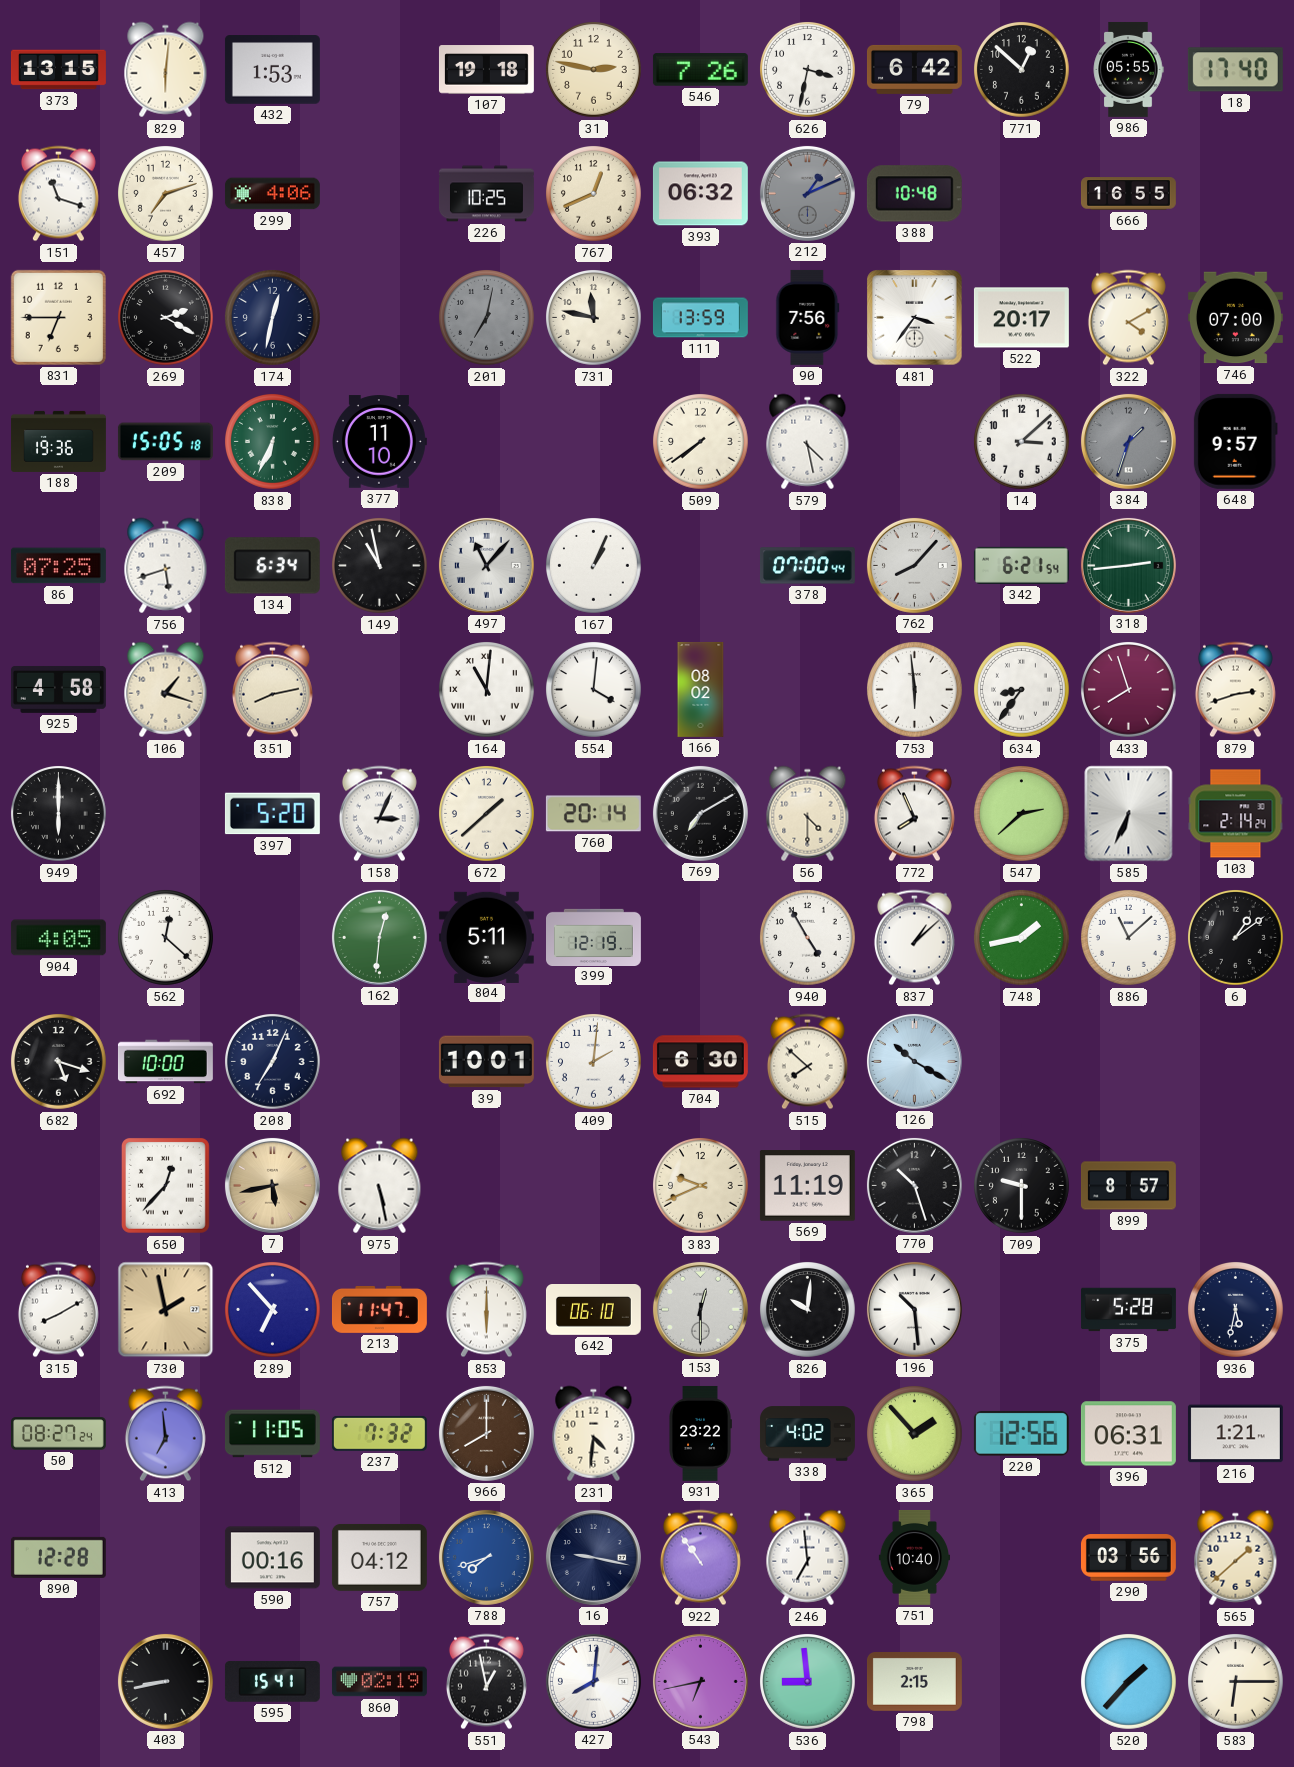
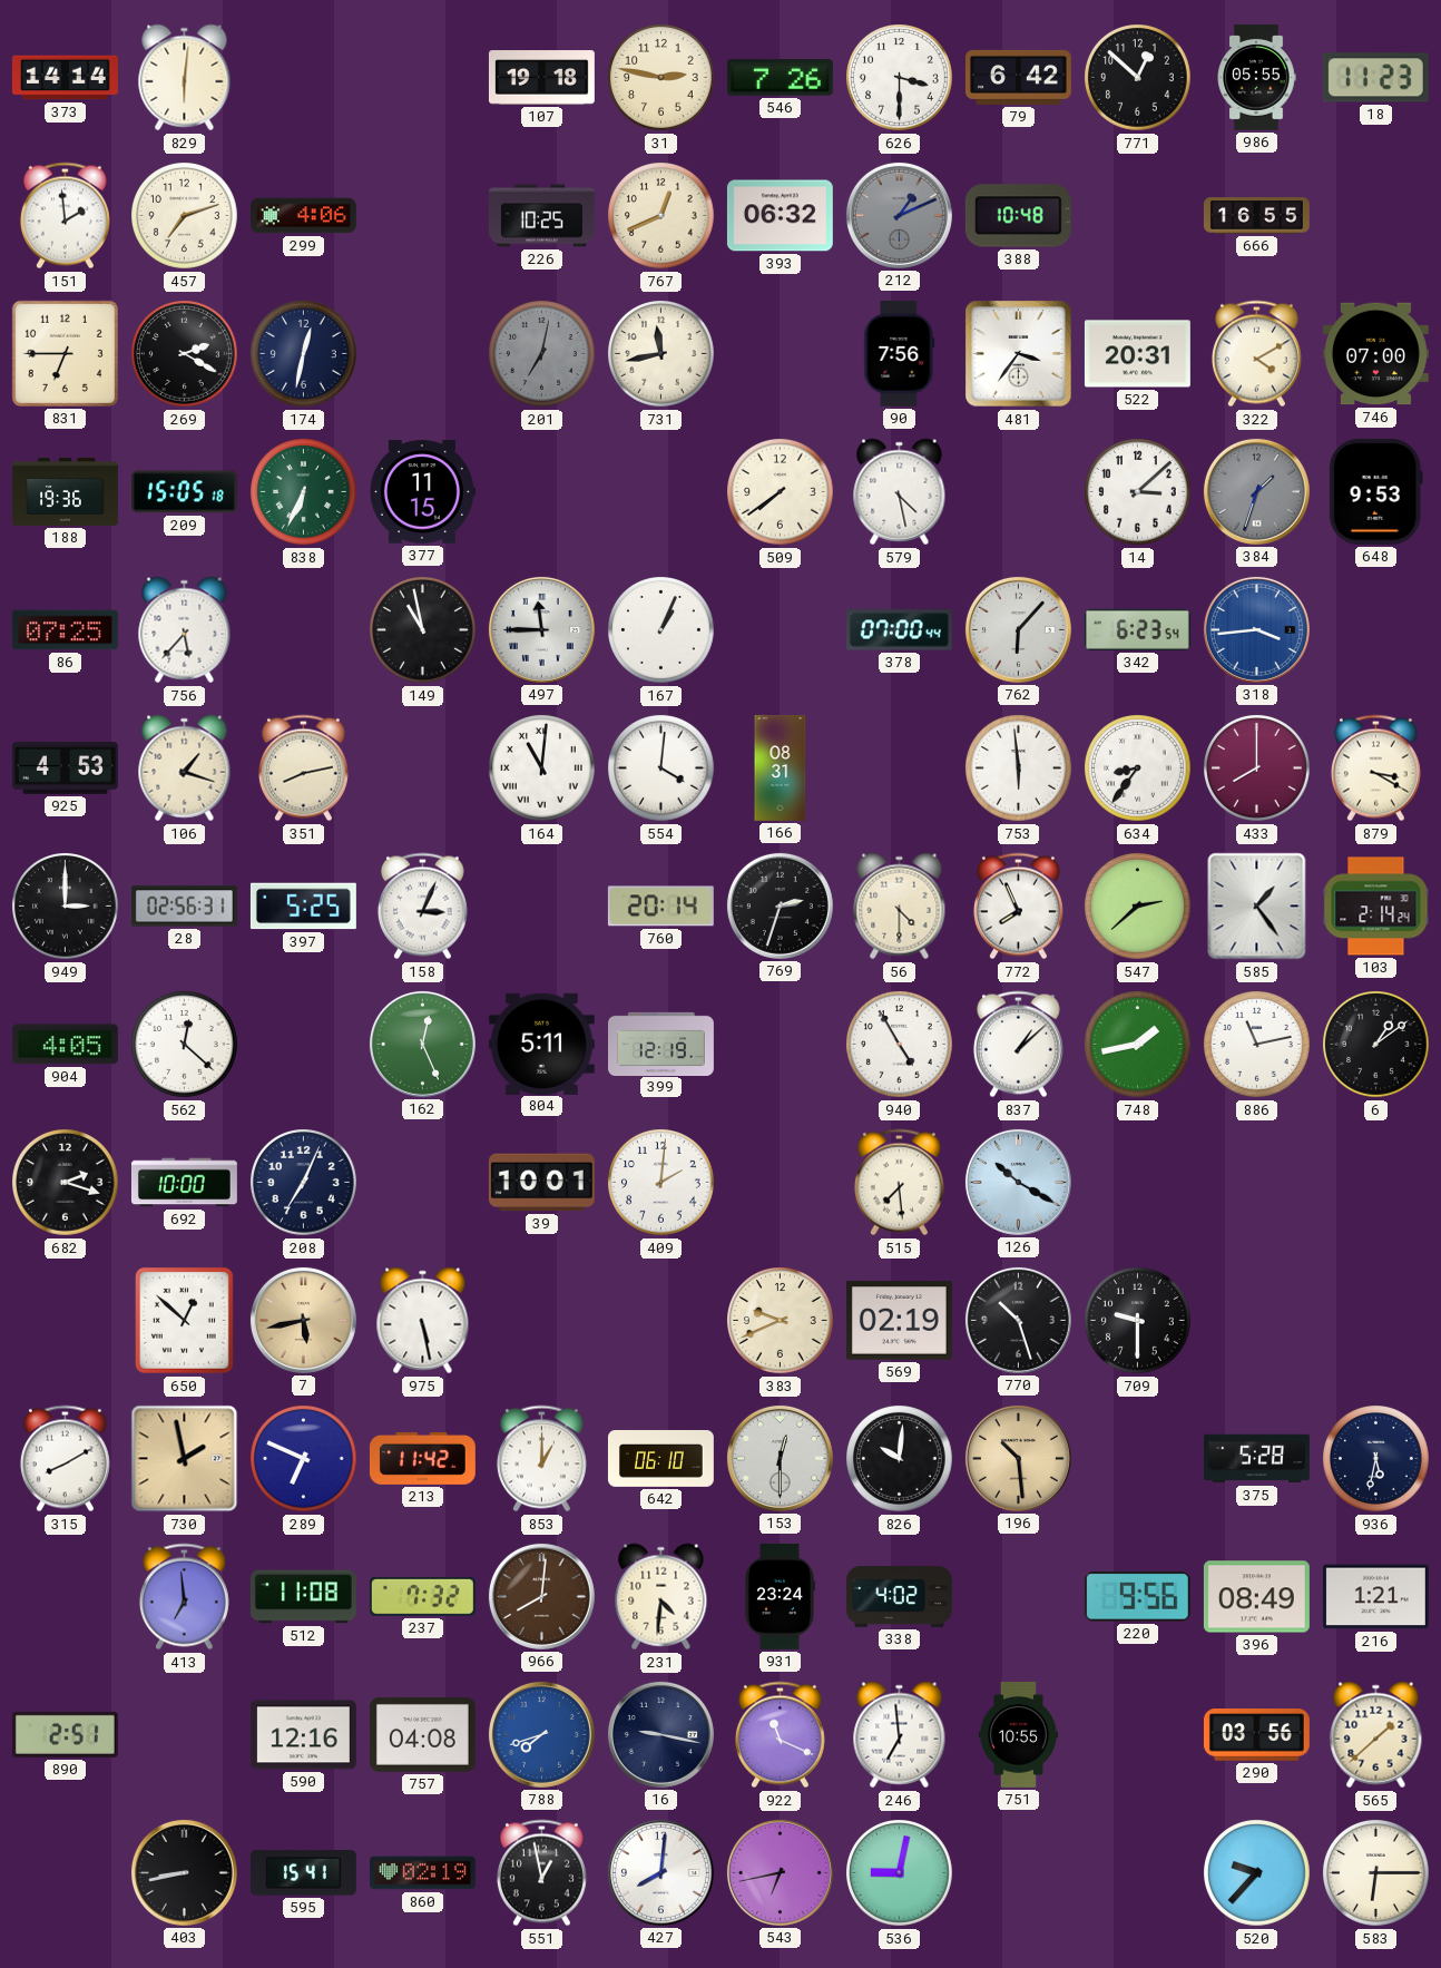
373: 13:15 -> 14:14 (65, 78)
432: 1:53 -> none (272, 70)
626: 3:32 -> 3:30 (900, 78)
18: 17:40 -> 11:23 (1375, 78)
151: 11:18 -> 1:59 (65, 216)
731: 11:47 -> 11:43 (661, 354)
111: 13:59 -> none (700, 318)
522: 20:17 -> 20:31 (1137, 354)
377: 11:10 -> 11:15 (422, 492)
648: 9:57 -> 9:53 (1375, 491)
756: 5:42 -> 5:37 (185, 630)
134: 6:34 -> none (272, 566)
497: 11:07 -> 11:45 (541, 629)
762: 8:07 -> 6:07 (1018, 629)
342: 6:21 -> 6:23 (1137, 629)
318: 2:44 -> 3:44 (1256, 629)
318 dial: green -> blue (1256, 629)
925: 4:58 -> 4:53 (65, 767)
166: 08:02 -> 08:31 (781, 767)
433: 7:57 -> 8:00 (1257, 768)
879: 2:42 -> 3:20 (1375, 768)
949: 6:00 -> 3:00 (66, 907)
28: none -> 02:56 (184, 907)
397: 5:20 -> 5:25 (303, 907)
672: 1:38 -> none (487, 814)
769: 7:10 -> 2:33 (780, 905)
585: 6:34 -> 1:24 (1257, 907)
162: 12:31 -> 12:26 (422, 1044)
886: 11:08 -> 11:13 (1257, 1045)
682: 5:18 -> 2:18 (66, 1183)
704: 6:30 -> none (700, 1062)
515: 7:52 -> 7:29 (899, 1183)
650: 12:37 -> 12:52 (184, 1320)
569: 11:19 -> 02:19 (899, 1321)
899: 8:57 -> none (1128, 1186)
289: 6:53 -> 6:49 (304, 1459)
213: 11:47 -> 11:42 (422, 1458)
853: 6:00 -> 1:00 (541, 1459)
196 dial: white -> champagne (1018, 1458)
50: 08:27 -> none (58, 1434)
512: 11:05 -> 11:08 (303, 1597)
966: 8:00 -> 8:01 (541, 1596)
931: 23:22 -> 23:24 (780, 1596)
365: 1:53 -> none (915, 1434)
220: 12:56 -> 9:56 (1137, 1597)
396: 06:31 -> 08:49 (1256, 1597)
890: 12:28 -> 2:51 (65, 1734)
590: 00:16 -> 12:16 (303, 1735)
757: 04:12 -> 04:08 (422, 1734)
922: 10:54 -> 11:19 (780, 1735)
751: 10:40 -> 10:55 (1018, 1734)
536: 8:59 -> 9:02 (900, 1873)
798: 2:15 -> none (914, 1682)
520: 1:37 -> 9:37 (1257, 1873)
